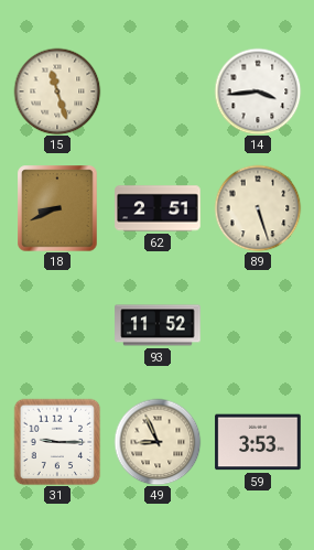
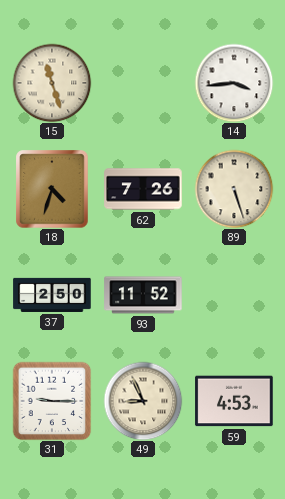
18: 8:41 -> 4:33 (52, 189)
62: 2:51 -> 7:26 (143, 189)
37: none -> 2:50 (52, 295)
59: 3:53 -> 4:53 (234, 401)
